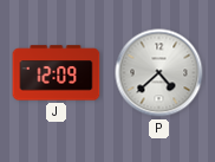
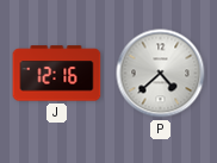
J: 12:09 -> 12:16 (57, 74)
